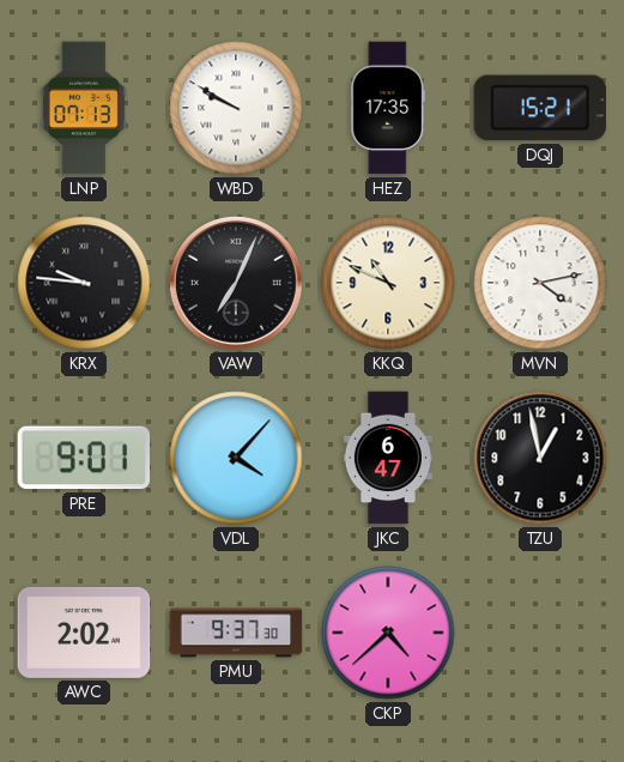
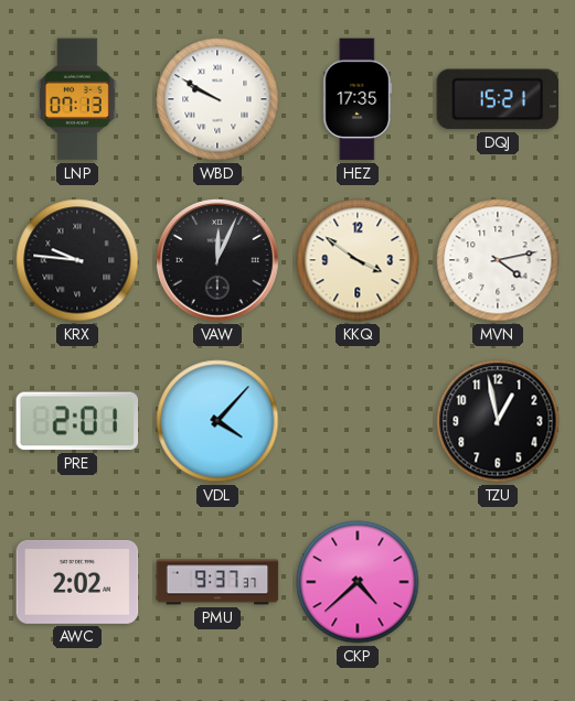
VAW: 7:04 -> 12:04 (217, 260)
KKQ: 10:49 -> 3:51 (358, 260)
PRE: 9:01 -> 2:01 (77, 421)
JKC: 6:47 -> none (388, 458)
PMU: 9:37:30 -> 9:37:37 (217, 582)
